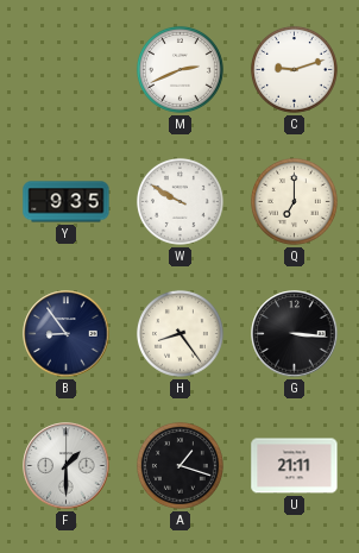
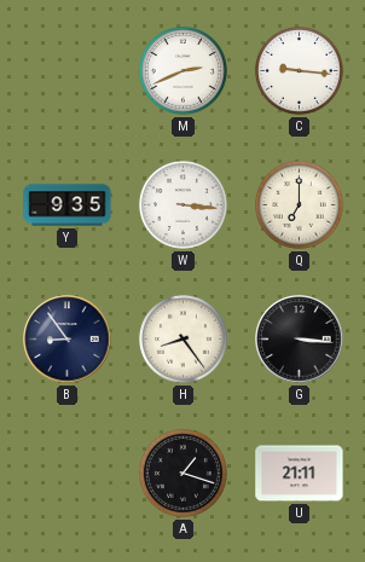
C: 9:12 -> 9:16 (299, 70)
W: 9:50 -> 3:16 (182, 204)
F: 1:30 -> none (67, 466)
